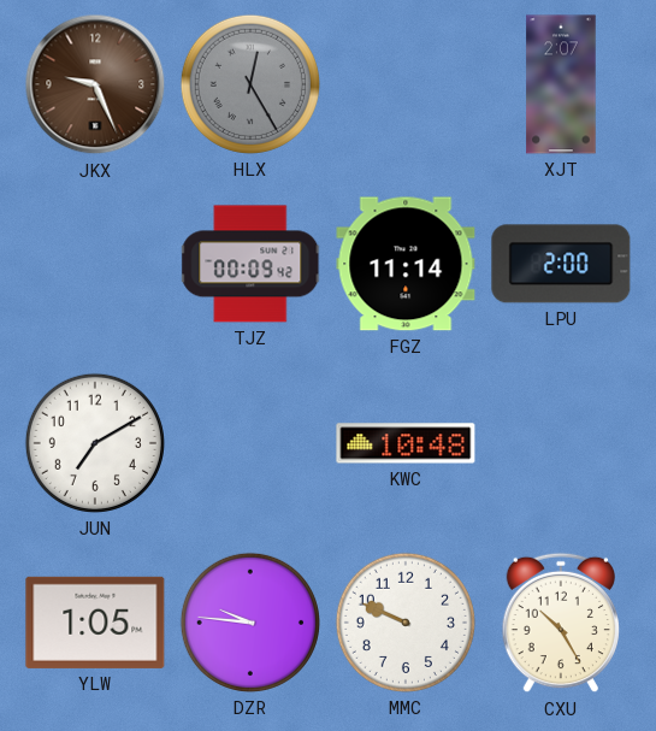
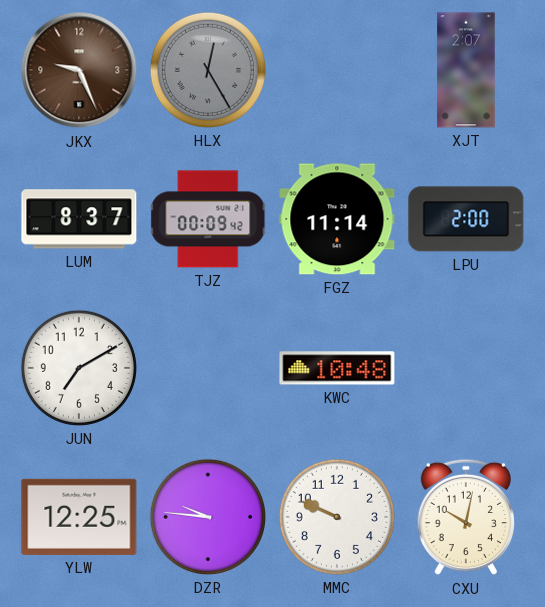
LUM: none -> 8:37 (79, 219)
YLW: 1:05 -> 12:25 (79, 517)
CXU: 10:25 -> 10:02 (466, 517)
